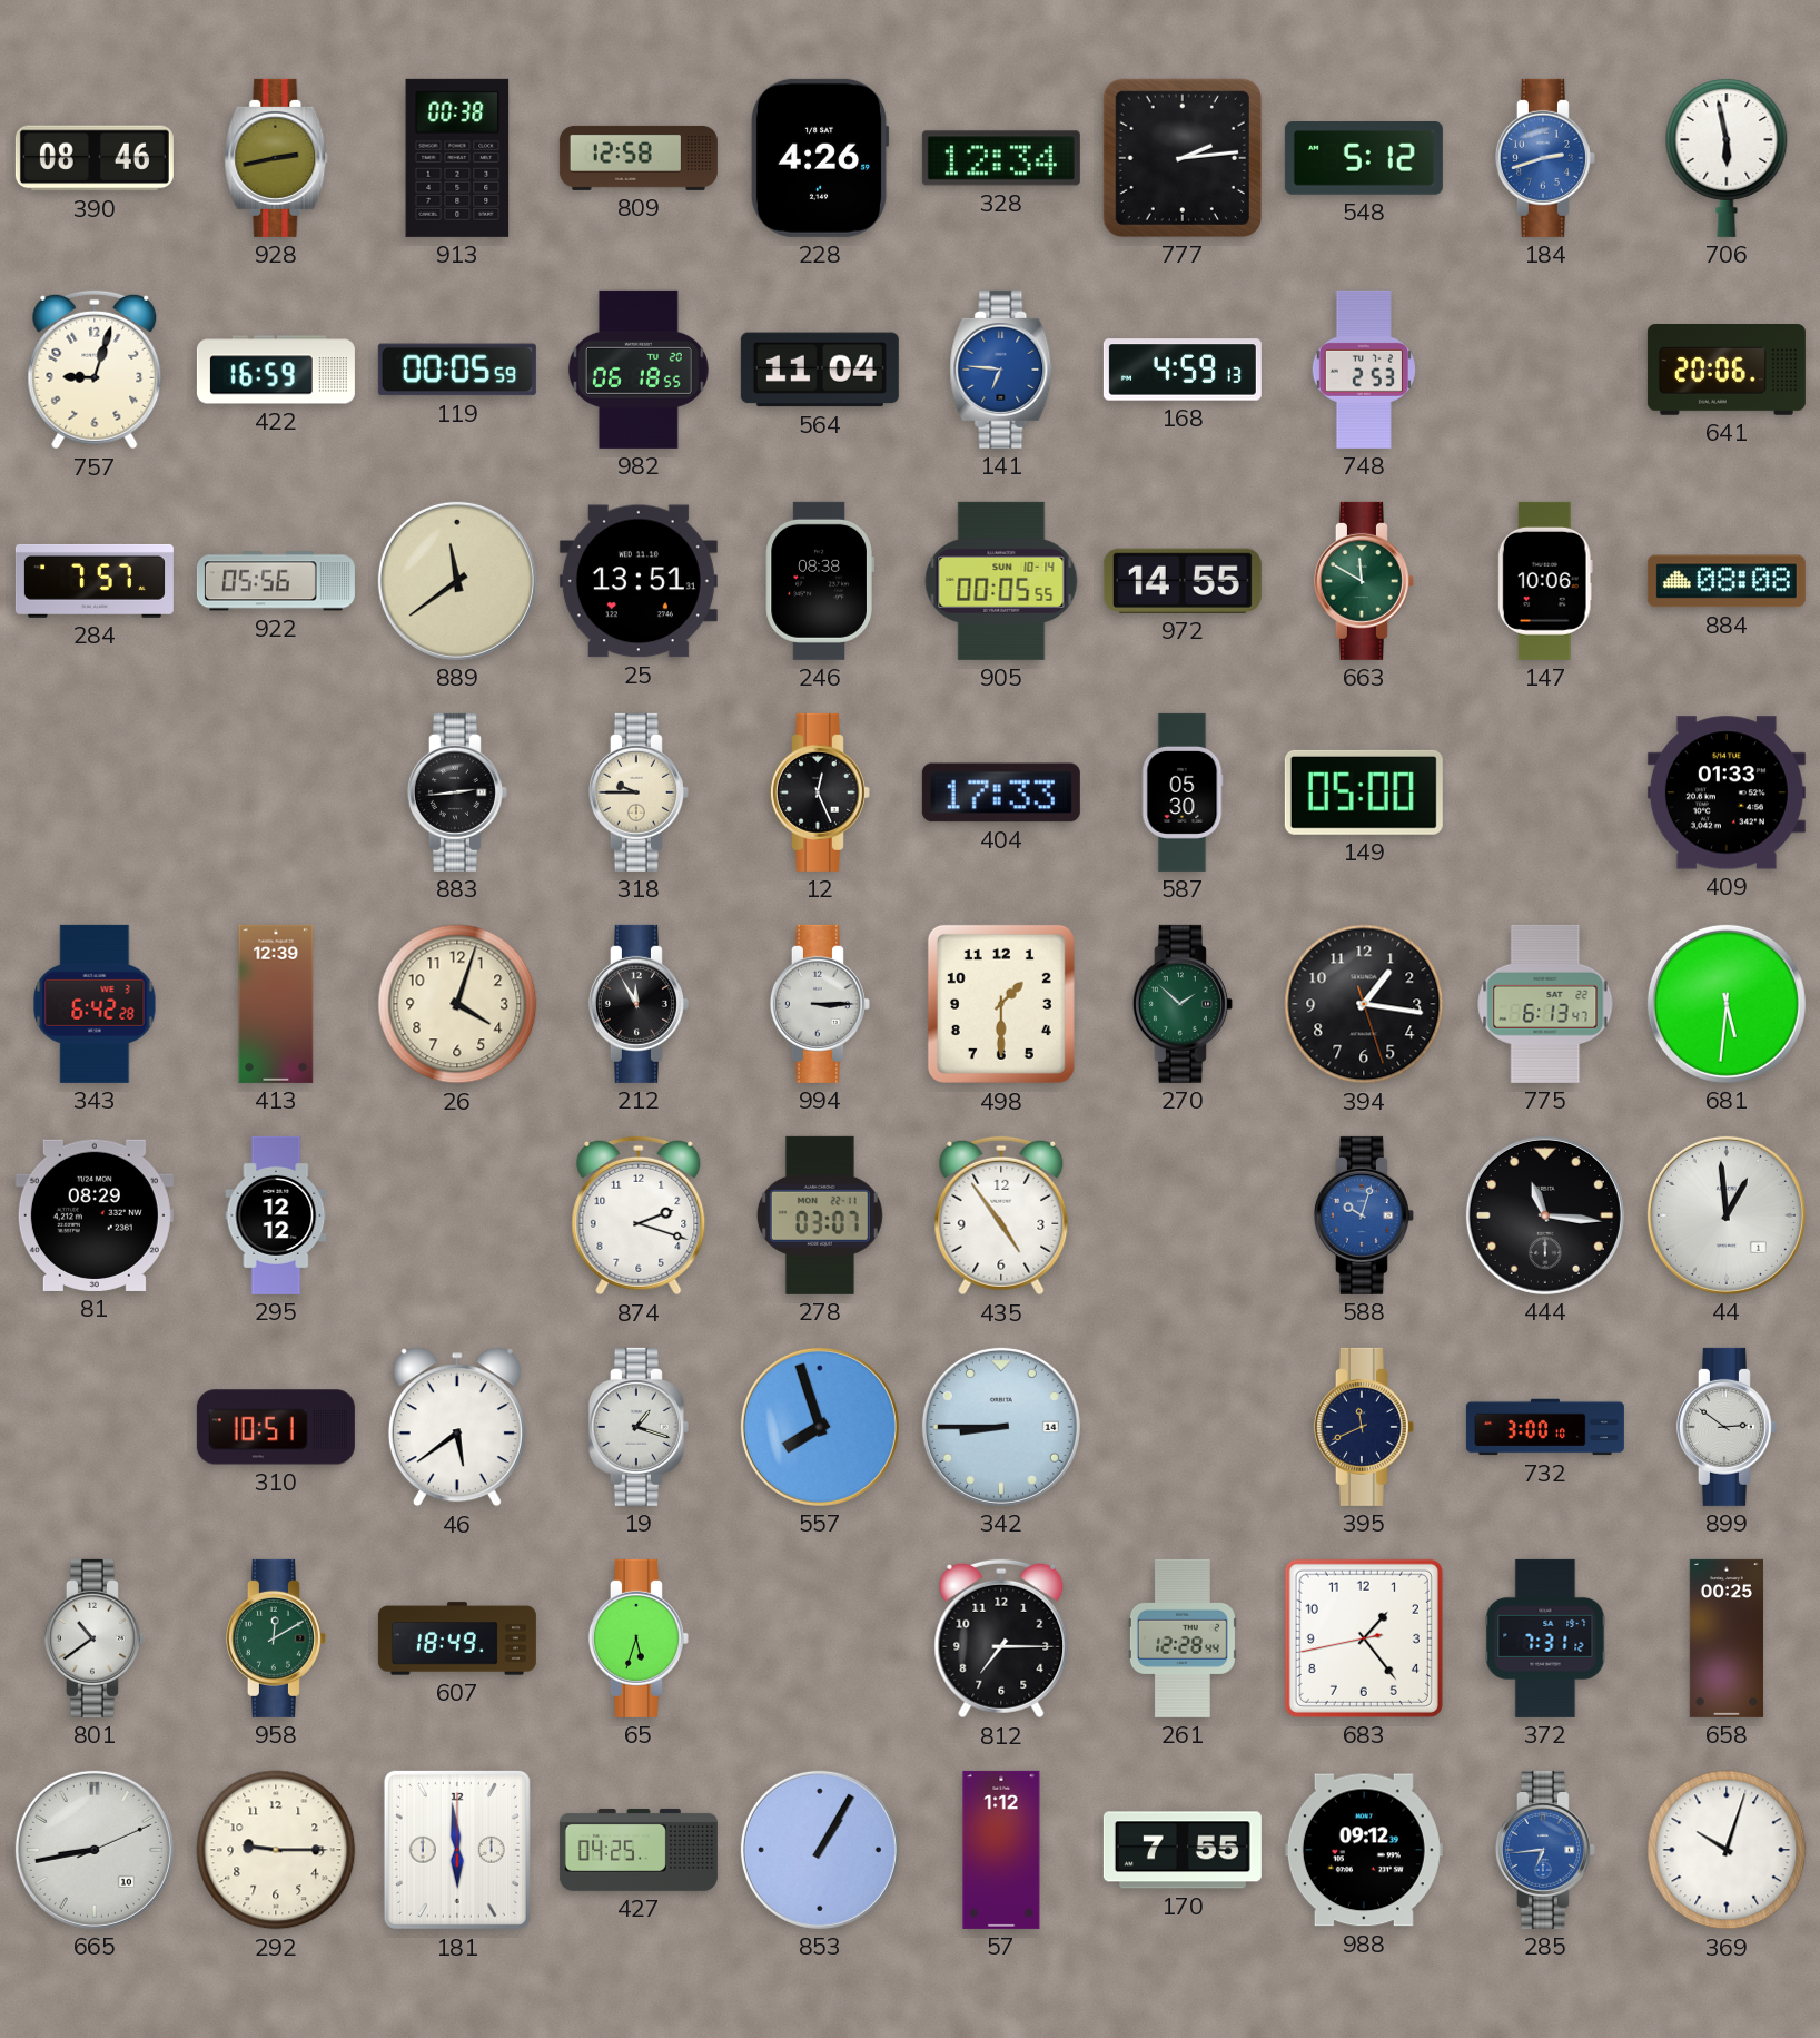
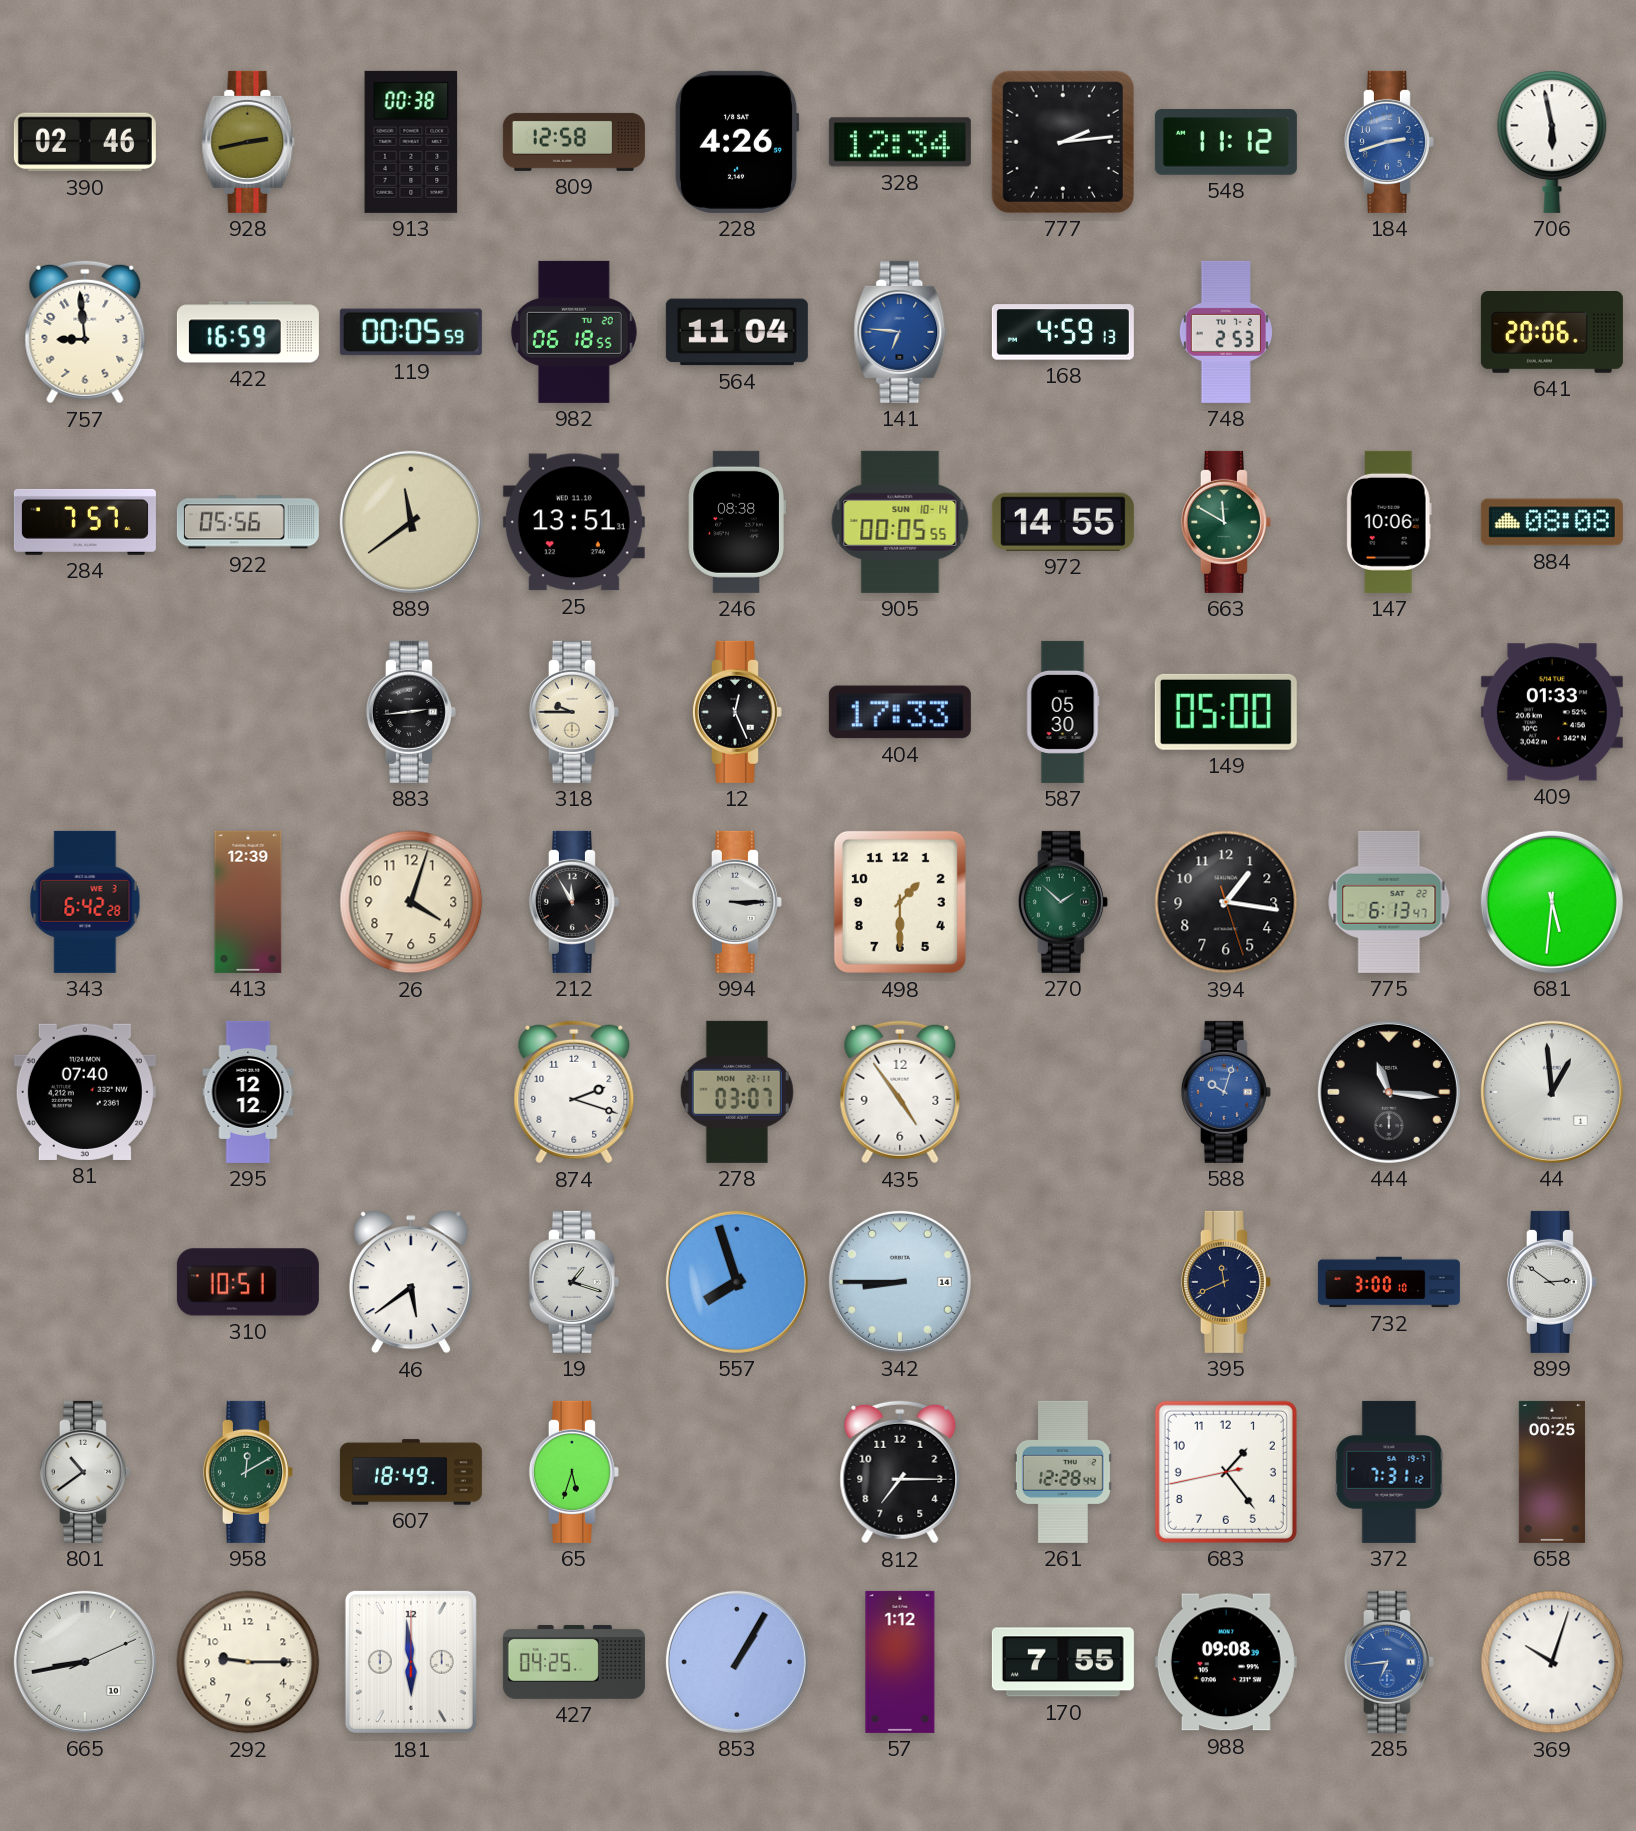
390: 08:46 -> 02:46 (85, 142)
548: 5:12 -> 11:12 (1226, 143)
757: 9:03 -> 8:59 (85, 332)
81: 08:29 -> 07:40 (85, 1092)
988: 09:12 -> 09:08 (1226, 1662)
